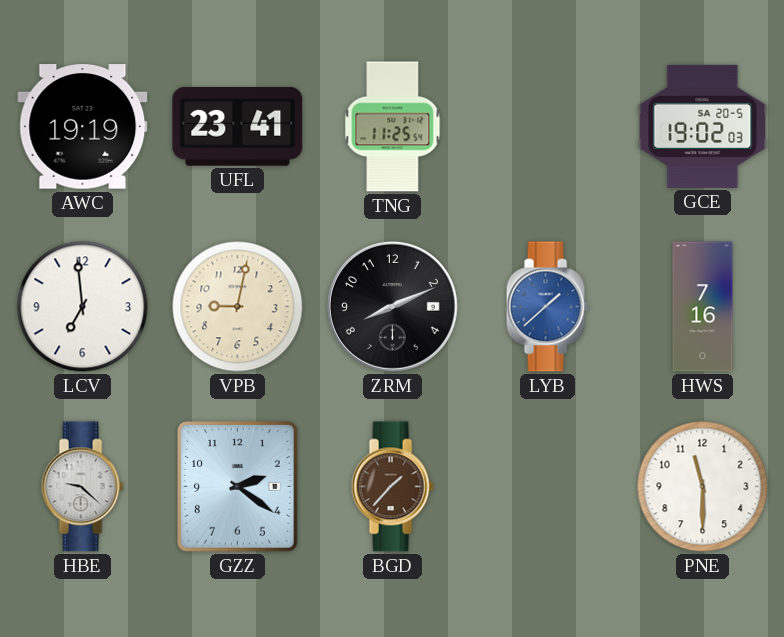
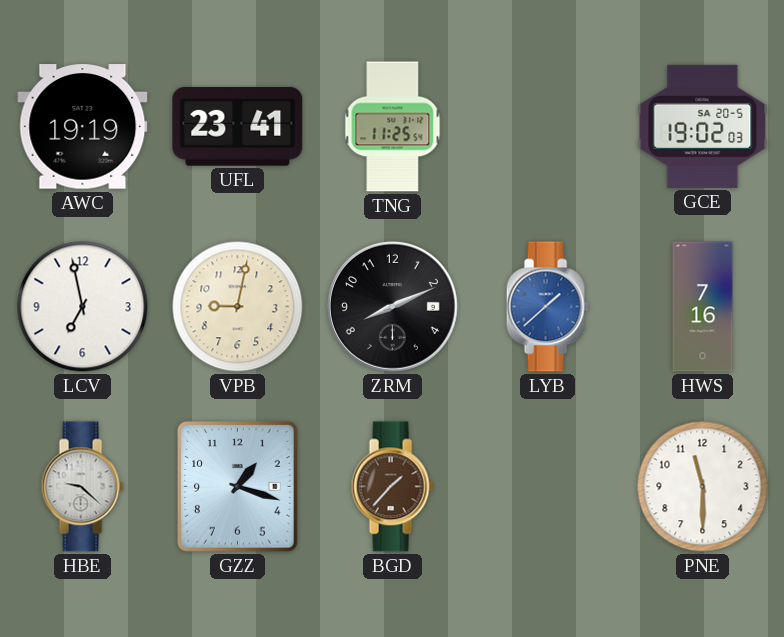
LCV: 6:59 -> 6:58 (83, 307)
GZZ: 2:21 -> 1:18 (238, 487)
